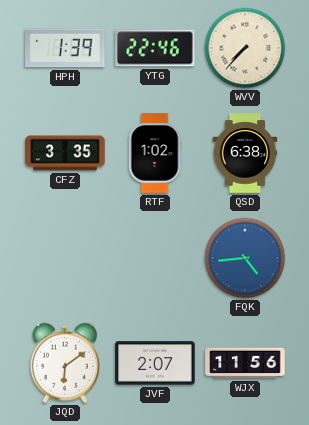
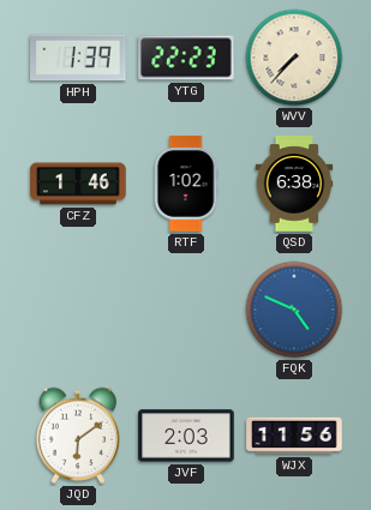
YTG: 22:46 -> 22:23 (186, 58)
CFZ: 3:35 -> 1:46 (78, 184)
FQK: 4:44 -> 4:49 (294, 310)
JVF: 2:07 -> 2:03 (186, 436)
